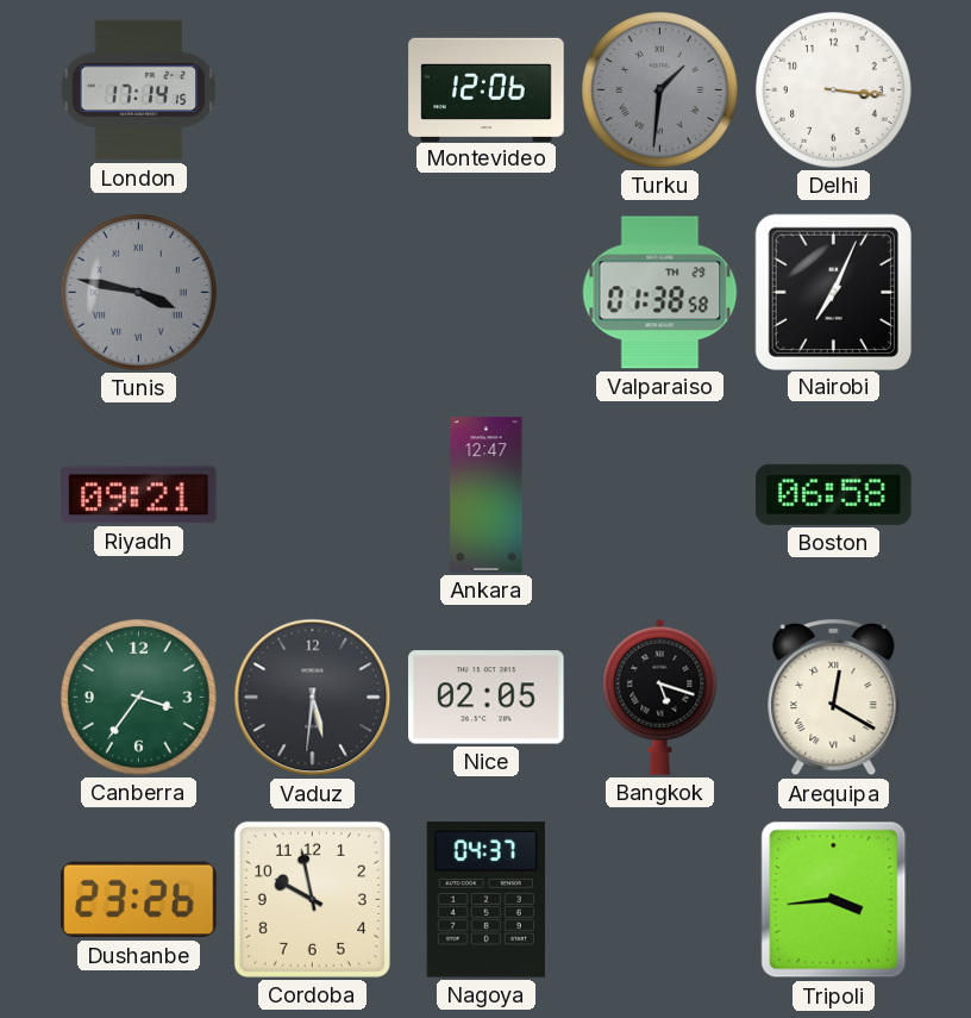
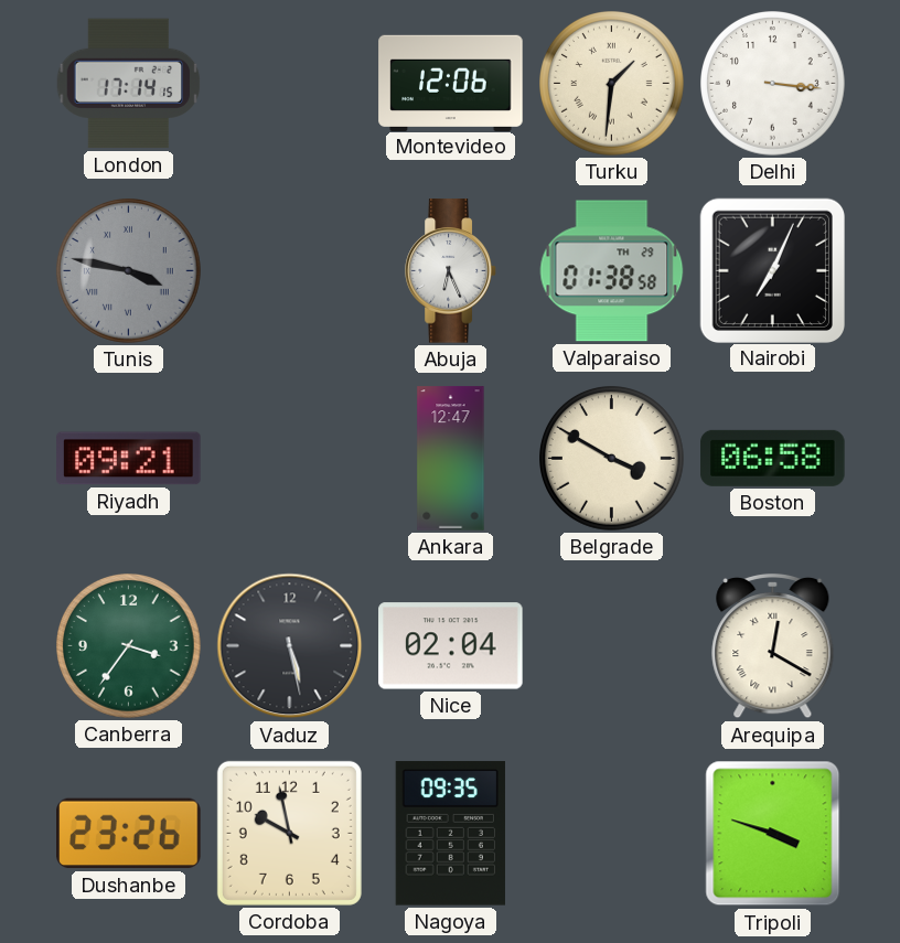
Turku dial: grey -> cream (612, 84)
Abuja: none -> 6:26 (451, 271)
Belgrade: none -> 3:50 (612, 459)
Vaduz: 5:31 -> 5:28 (290, 646)
Nice: 02:05 -> 02:04 (451, 646)
Bangkok: 5:18 -> none (660, 697)
Nagoya: 04:37 -> 09:35 (450, 834)
Tripoli: 3:44 -> 3:48 (773, 834)
